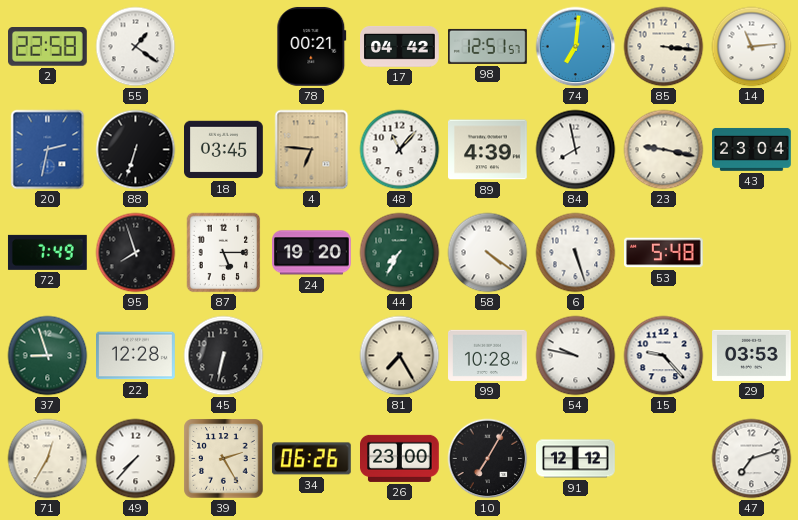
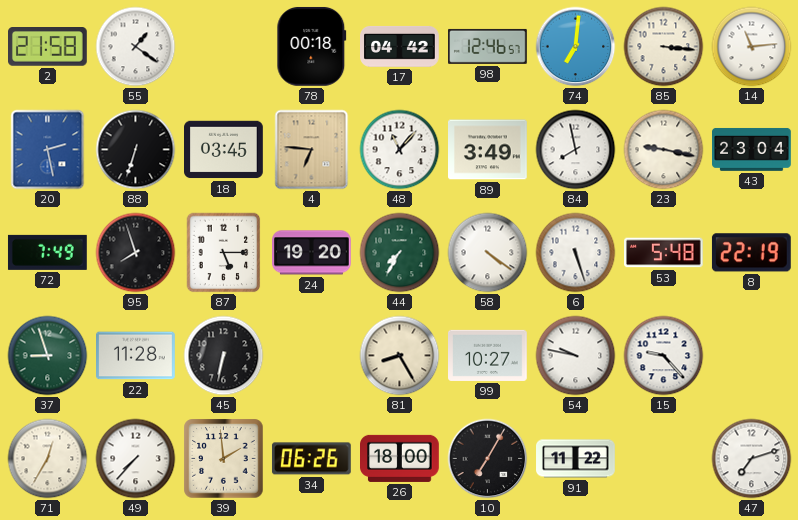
2: 22:58 -> 21:58 (48, 47)
78: 00:21 -> 00:18 (312, 46)
98: 12:51 -> 12:46 (488, 46)
20: 2:32 -> 2:28 (48, 150)
89: 4:39 -> 3:49 (488, 150)
8: none -> 22:19 (751, 253)
22: 12:28 -> 11:28 (136, 356)
81: 7:25 -> 8:25 (400, 356)
99: 10:28 -> 10:27 (488, 355)
29: 03:53 -> none (752, 355)
39: 2:25 -> 1:59 (224, 459)
26: 23:00 -> 18:00 (400, 458)
91: 12:12 -> 11:22 (576, 459)
